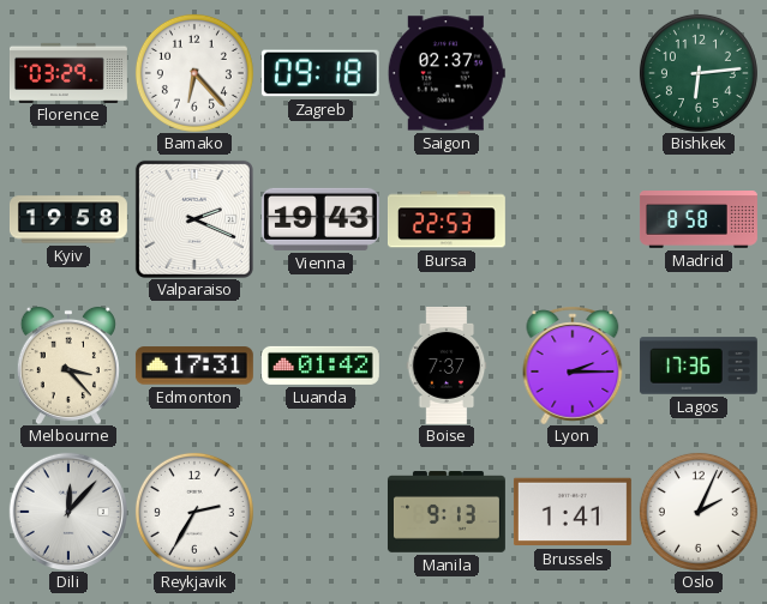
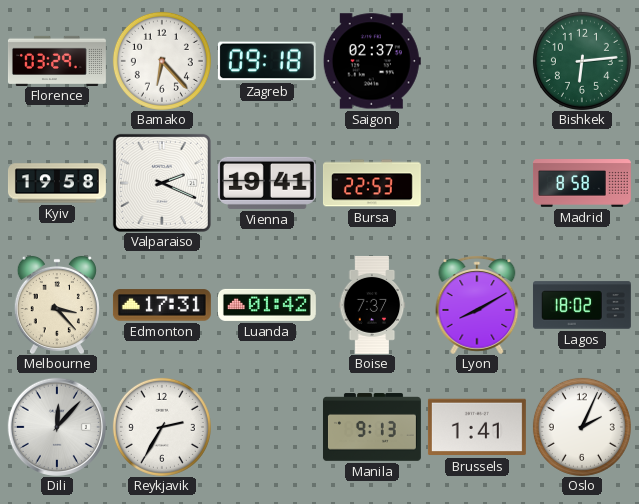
Vienna: 19:43 -> 19:41 (267, 183)
Lyon: 2:15 -> 8:10 (477, 305)
Lagos: 17:36 -> 18:02 (582, 305)
